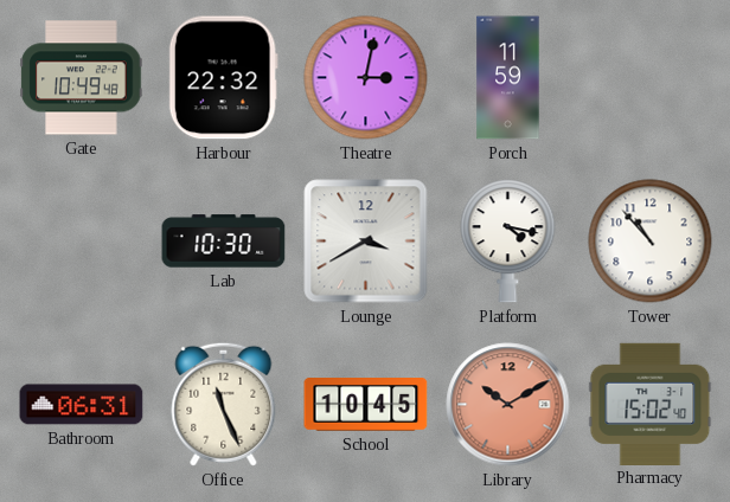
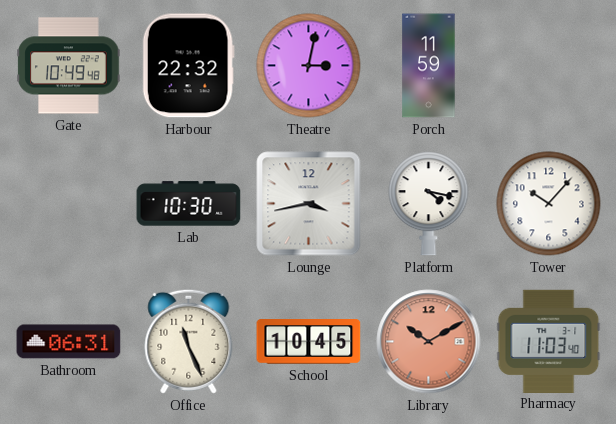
Lounge: 3:40 -> 3:43 (309, 204)
Tower: 10:53 -> 10:07 (549, 204)
Pharmacy: 15:02 -> 11:03 (549, 341)
